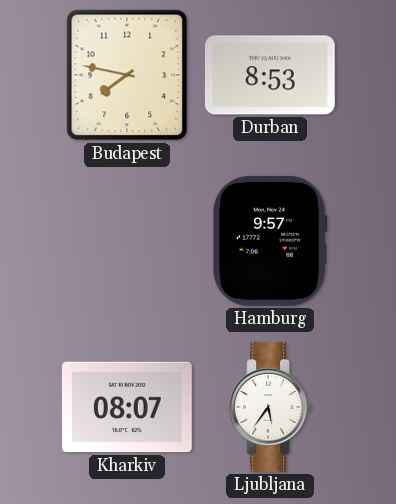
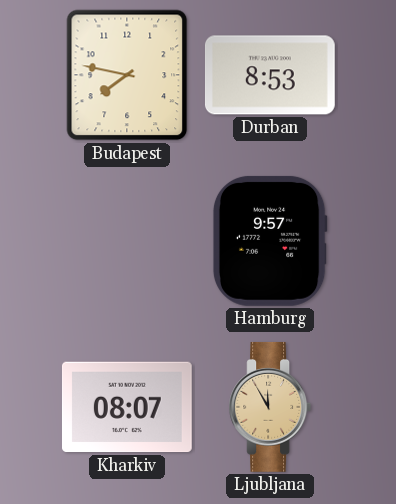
Ljubljana: 5:36 -> 11:55 (270, 407)
Ljubljana dial: white -> champagne (270, 407)
